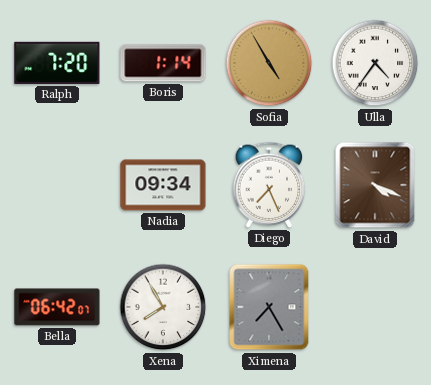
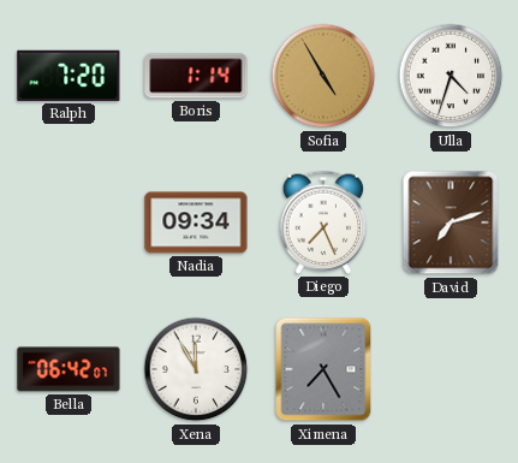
Ulla: 4:36 -> 4:33 (451, 76)
David: 4:19 -> 7:12 (451, 222)
Xena: 7:55 -> 11:55 (196, 369)
